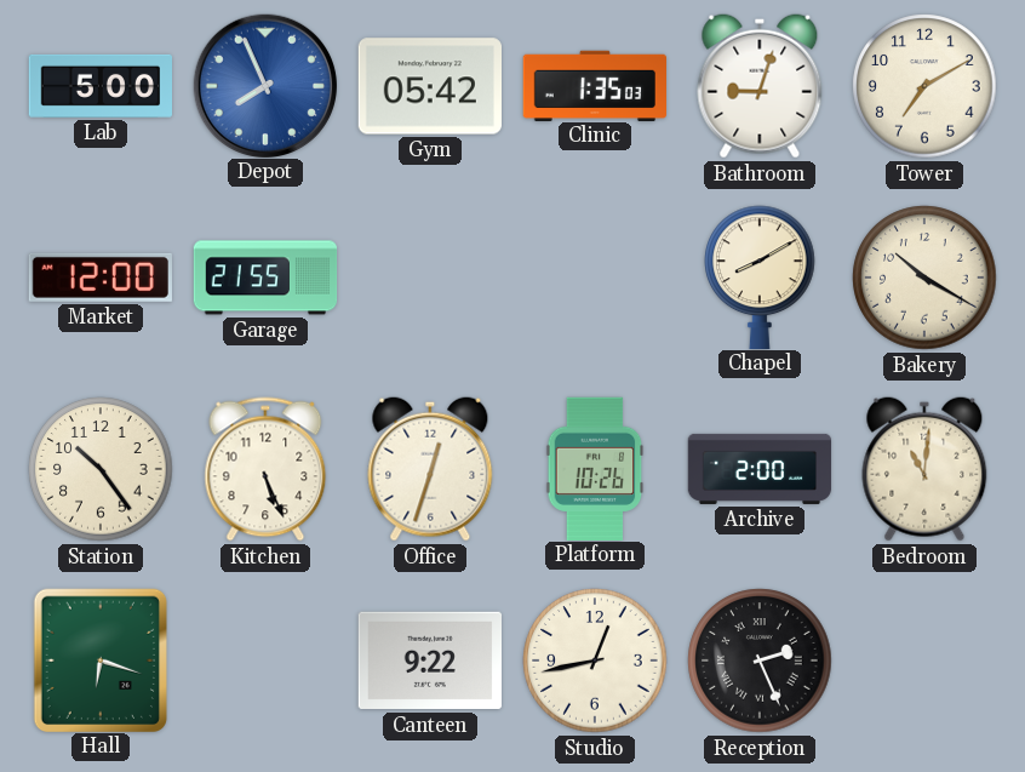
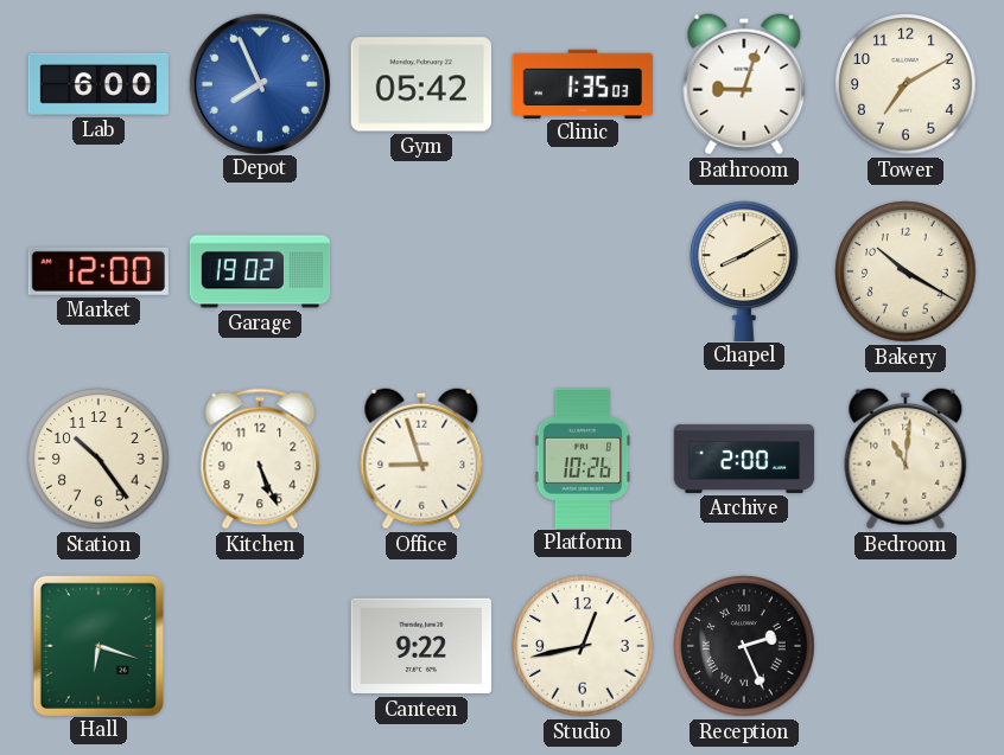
Lab: 5:00 -> 6:00 (97, 84)
Garage: 21:55 -> 19:02 (260, 271)
Office: 12:33 -> 8:57 (421, 459)
